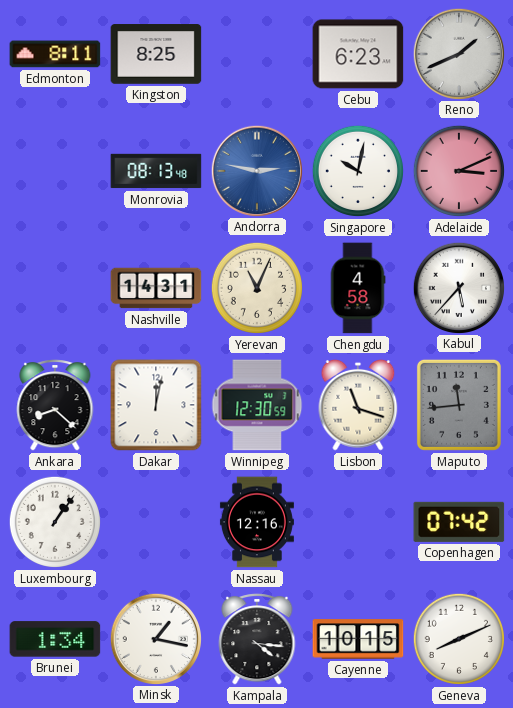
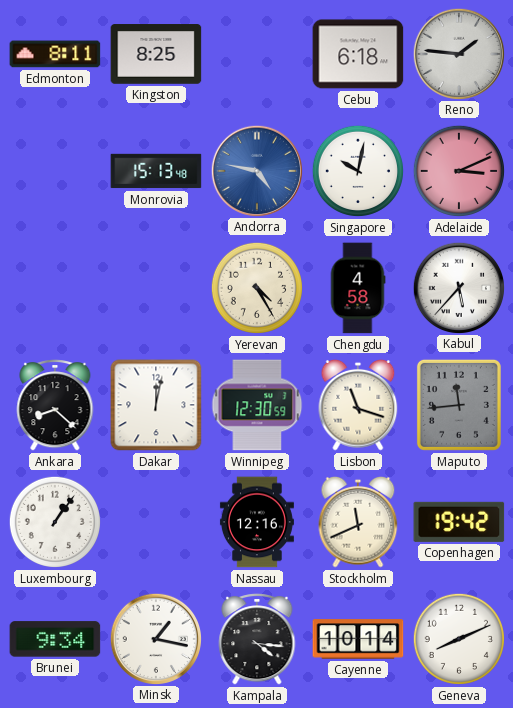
Cebu: 6:23 -> 6:18 (358, 54)
Reno: 1:41 -> 1:46 (458, 53)
Monrovia: 08:13 -> 15:13 (156, 171)
Andorra: 2:47 -> 4:47 (256, 170)
Nashville: 14:31 -> none (156, 288)
Yerevan: 11:04 -> 4:25 (257, 288)
Stockholm: none -> 11:41 (358, 522)
Copenhagen: 07:42 -> 19:42 (459, 522)
Brunei: 1:34 -> 9:34 (55, 639)
Cayenne: 10:15 -> 10:14 (358, 639)
